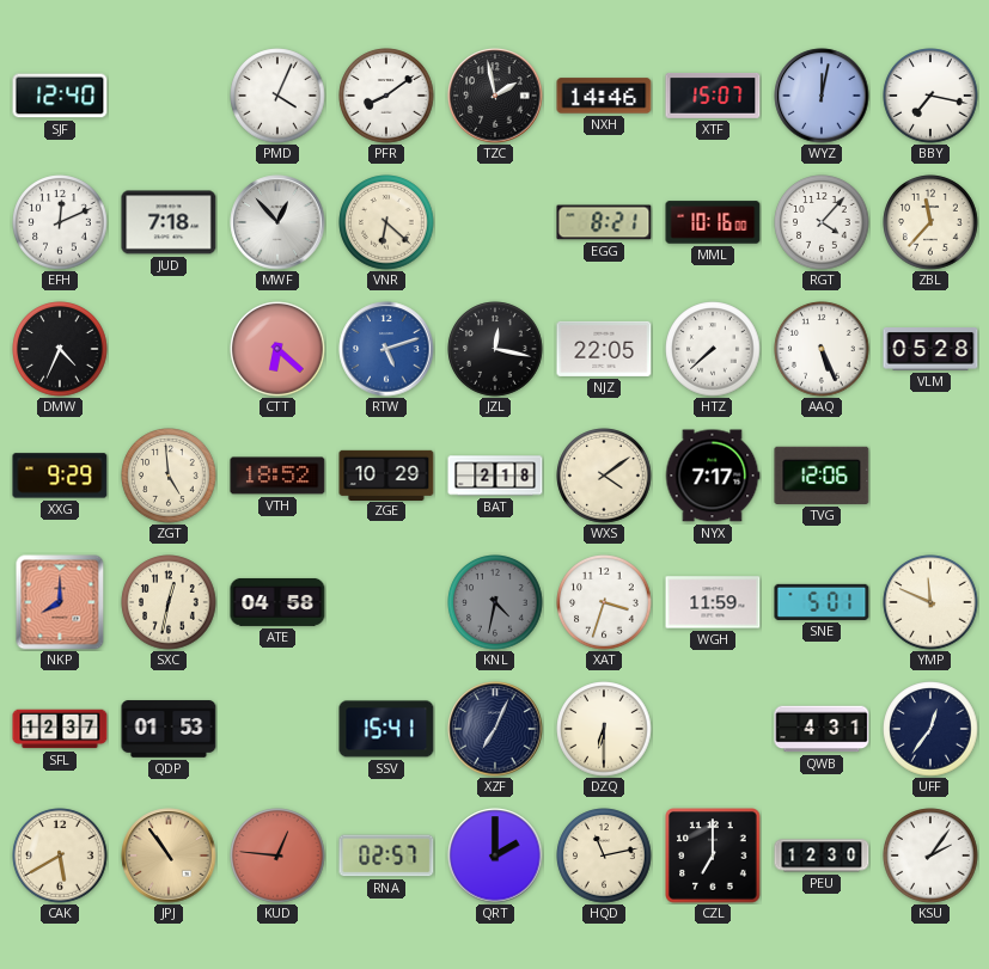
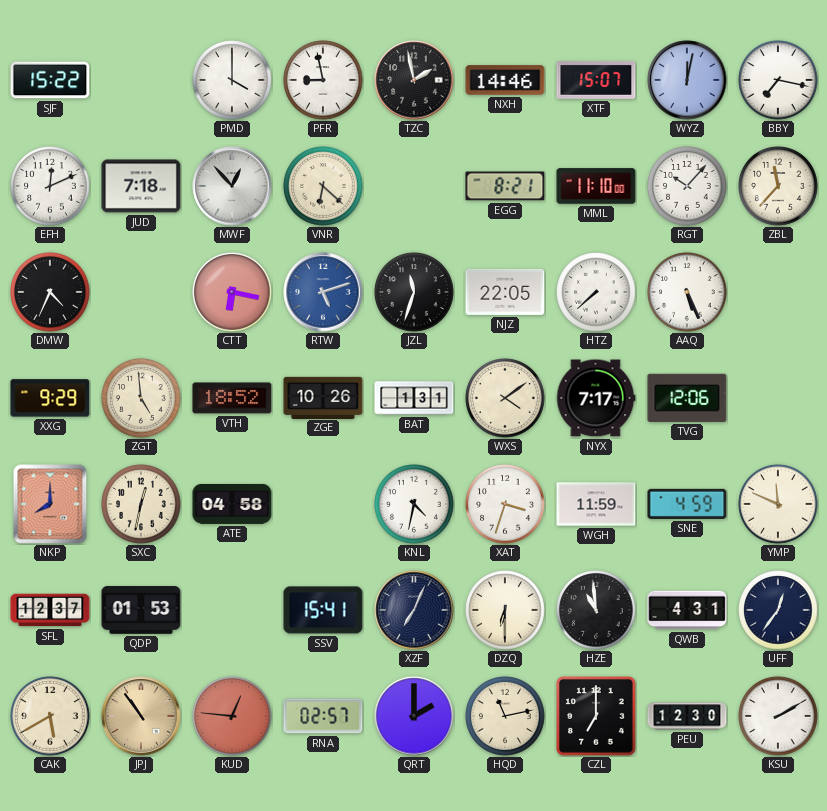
SJF: 12:40 -> 15:22 (50, 80)
PMD: 4:04 -> 4:00 (232, 80)
PFR: 8:09 -> 8:58 (323, 80)
MML: 10:16 -> 11:10 (596, 186)
RGT: 4:07 -> 10:07 (687, 186)
CTT: 6:22 -> 6:17 (232, 292)
JZL: 12:17 -> 11:33 (414, 292)
VLM: 05:28 -> none (930, 350)
ZGE: 10:29 -> 10:26 (323, 397)
BAT: 2:18 -> 1:31 (414, 398)
KNL dial: grey -> white (414, 504)
SNE: 5:01 -> 4:59 (687, 504)
HZE: none -> 10:59 (596, 610)
KSU: 2:06 -> 2:10 (778, 716)
